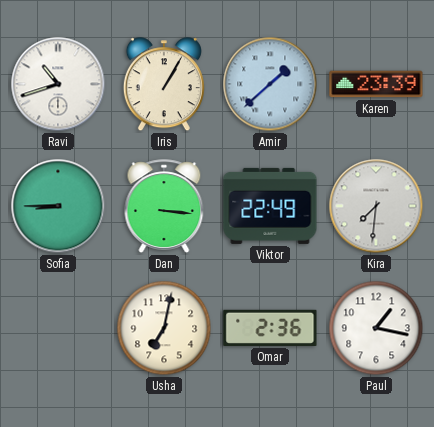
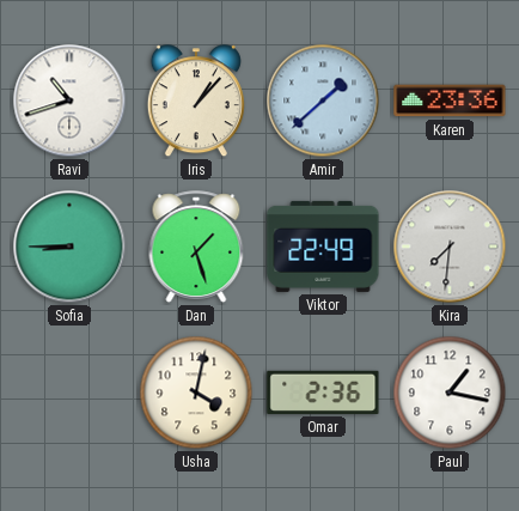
Iris: 1:05 -> 1:07 (196, 102)
Karen: 23:39 -> 23:36 (450, 101)
Dan: 3:16 -> 1:27 (196, 247)
Usha: 7:02 -> 4:02 (196, 393)
